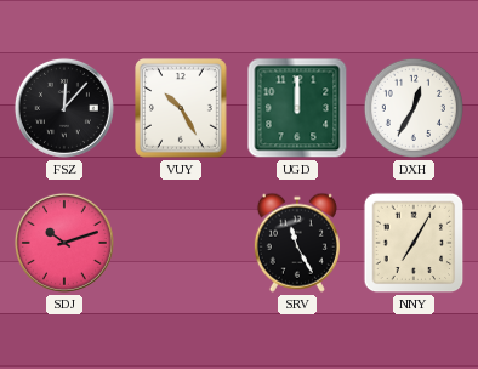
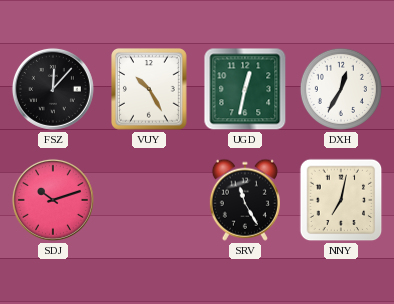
UGD: 12:00 -> 12:32 (245, 89)
NNY: 7:05 -> 7:02 (341, 200)
